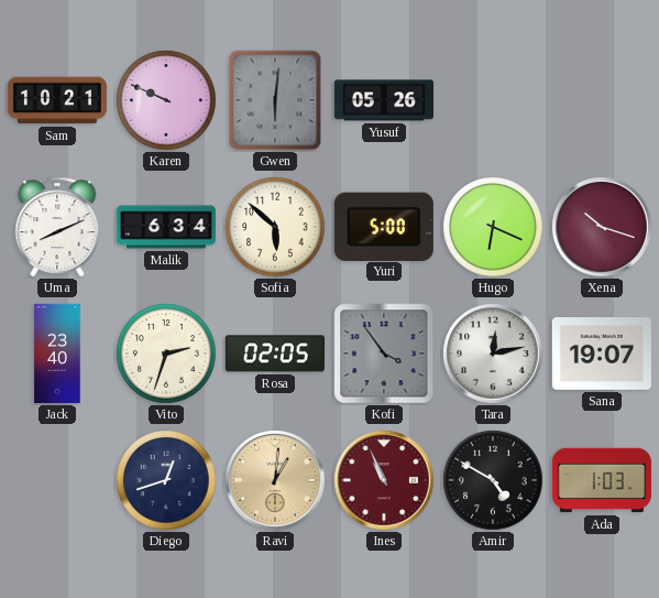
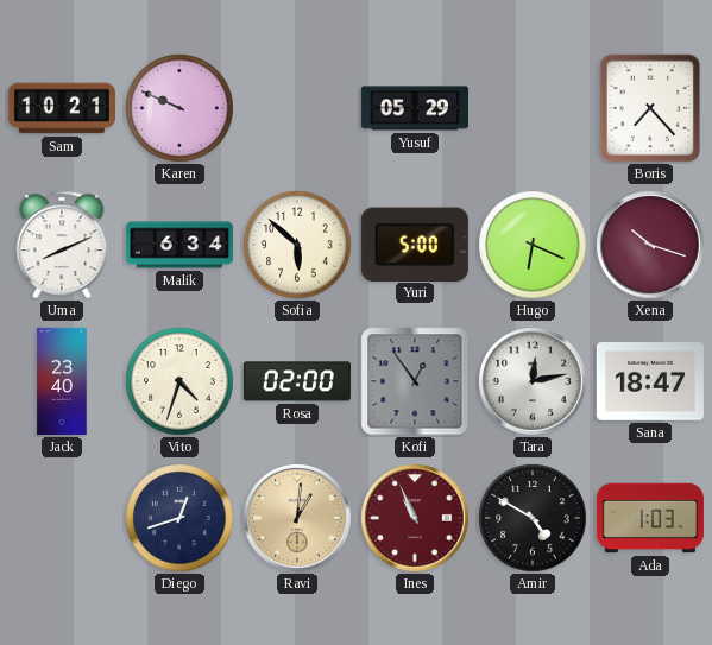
Gwen: 6:01 -> none (275, 100)
Yusuf: 05:26 -> 05:29 (415, 108)
Boris: none -> 7:23 (650, 108)
Vito: 2:33 -> 4:33 (179, 381)
Rosa: 02:05 -> 02:00 (297, 381)
Kofi: 3:54 -> 12:54 (415, 381)
Sana: 19:07 -> 18:47 (650, 382)
